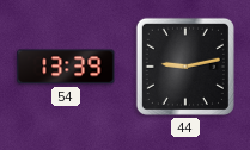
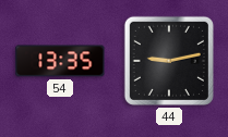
54: 13:39 -> 13:35 (60, 61)
